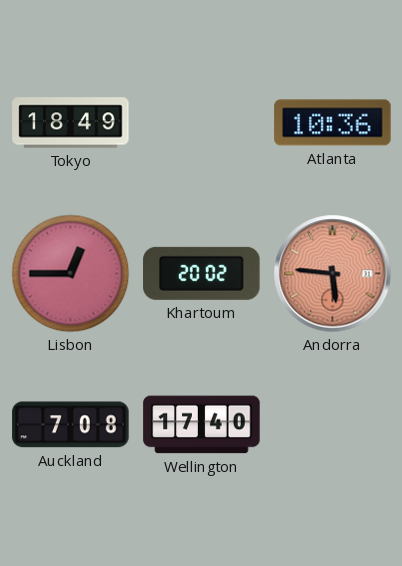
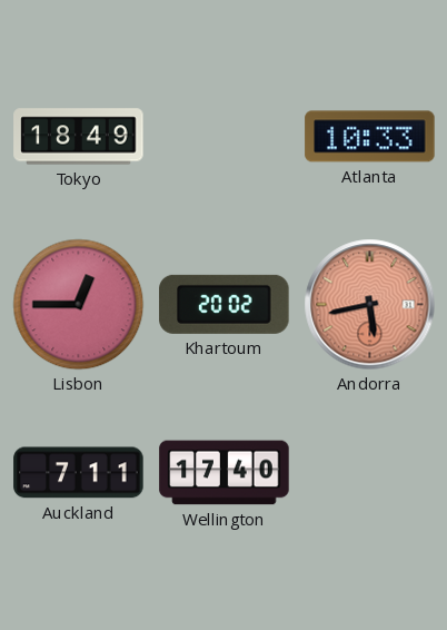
Atlanta: 10:36 -> 10:33 (370, 137)
Andorra: 5:46 -> 5:43 (370, 305)
Auckland: 7:08 -> 7:11 (79, 473)
